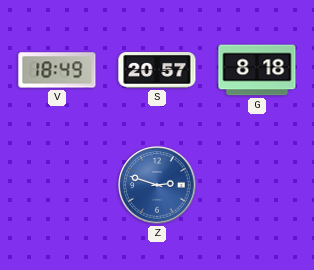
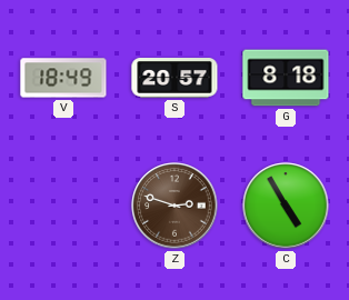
Z dial: blue -> brown (174, 206)
C: none -> 4:55 (286, 206)
